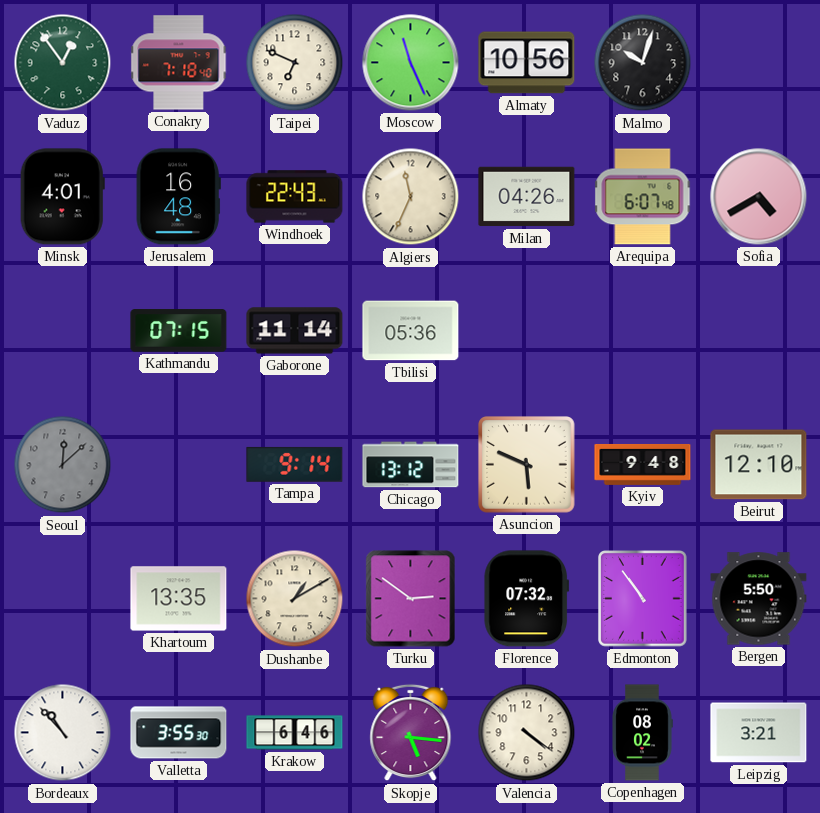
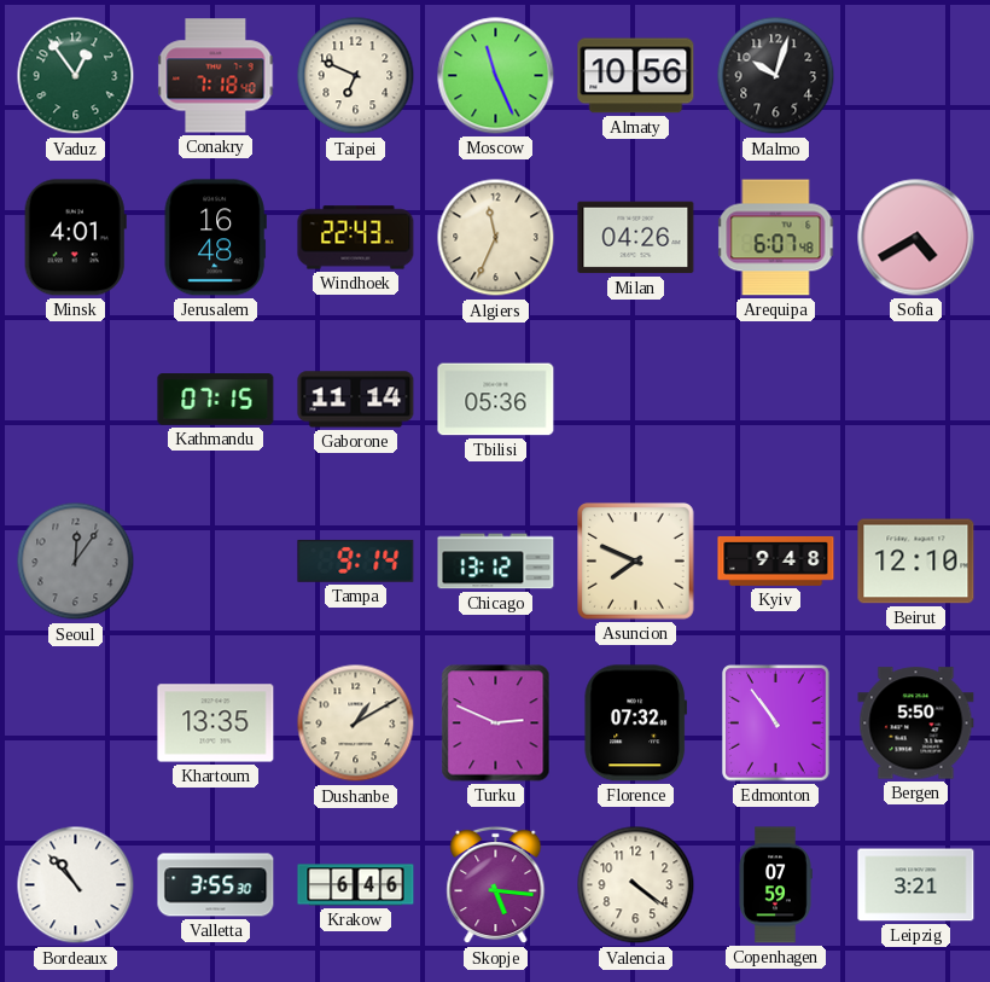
Seoul: 12:08 -> 12:06 (76, 562)
Asuncion: 5:49 -> 7:49 (636, 562)
Turku: 2:51 -> 2:49 (496, 724)
Copenhagen: 08:02 -> 07:59 (775, 885)
